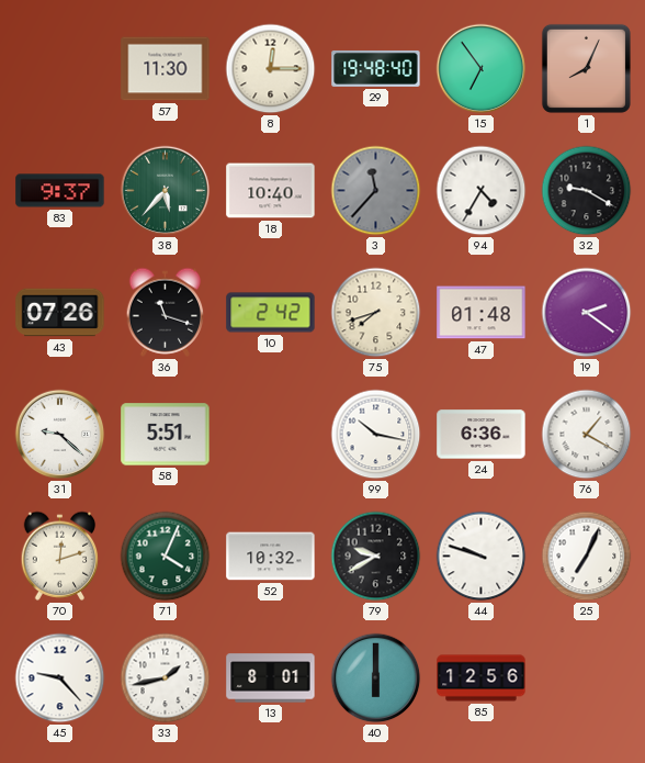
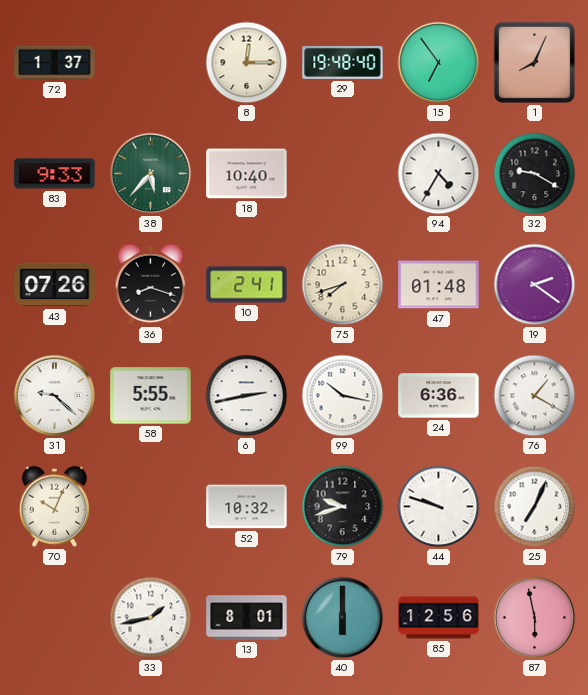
72: none -> 1:37 (55, 63)
57: 11:30 -> none (166, 69)
83: 9:37 -> 9:33 (55, 174)
3: 11:37 -> none (376, 191)
36: 11:18 -> 8:18 (151, 284)
10: 2:42 -> 2:41 (247, 285)
58: 5:51 -> 5:55 (151, 396)
6: none -> 2:43 (247, 396)
70: 12:12 -> 10:04 (55, 506)
71: 4:04 -> none (166, 557)
79: 9:40 -> 9:42 (343, 507)
45: 9:23 -> none (60, 678)
87: none -> 5:58 (535, 618)
